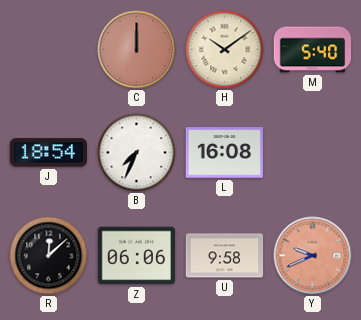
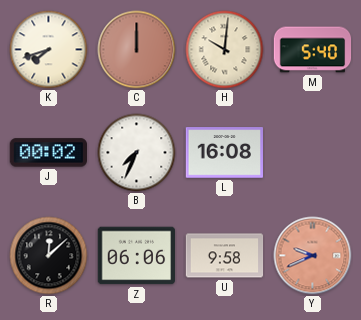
K: none -> 7:42 (49, 50)
H: 10:09 -> 10:01 (225, 50)
J: 18:54 -> 00:02 (48, 153)
